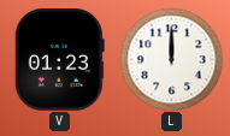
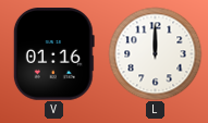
V: 01:23 -> 01:16 (53, 54)
